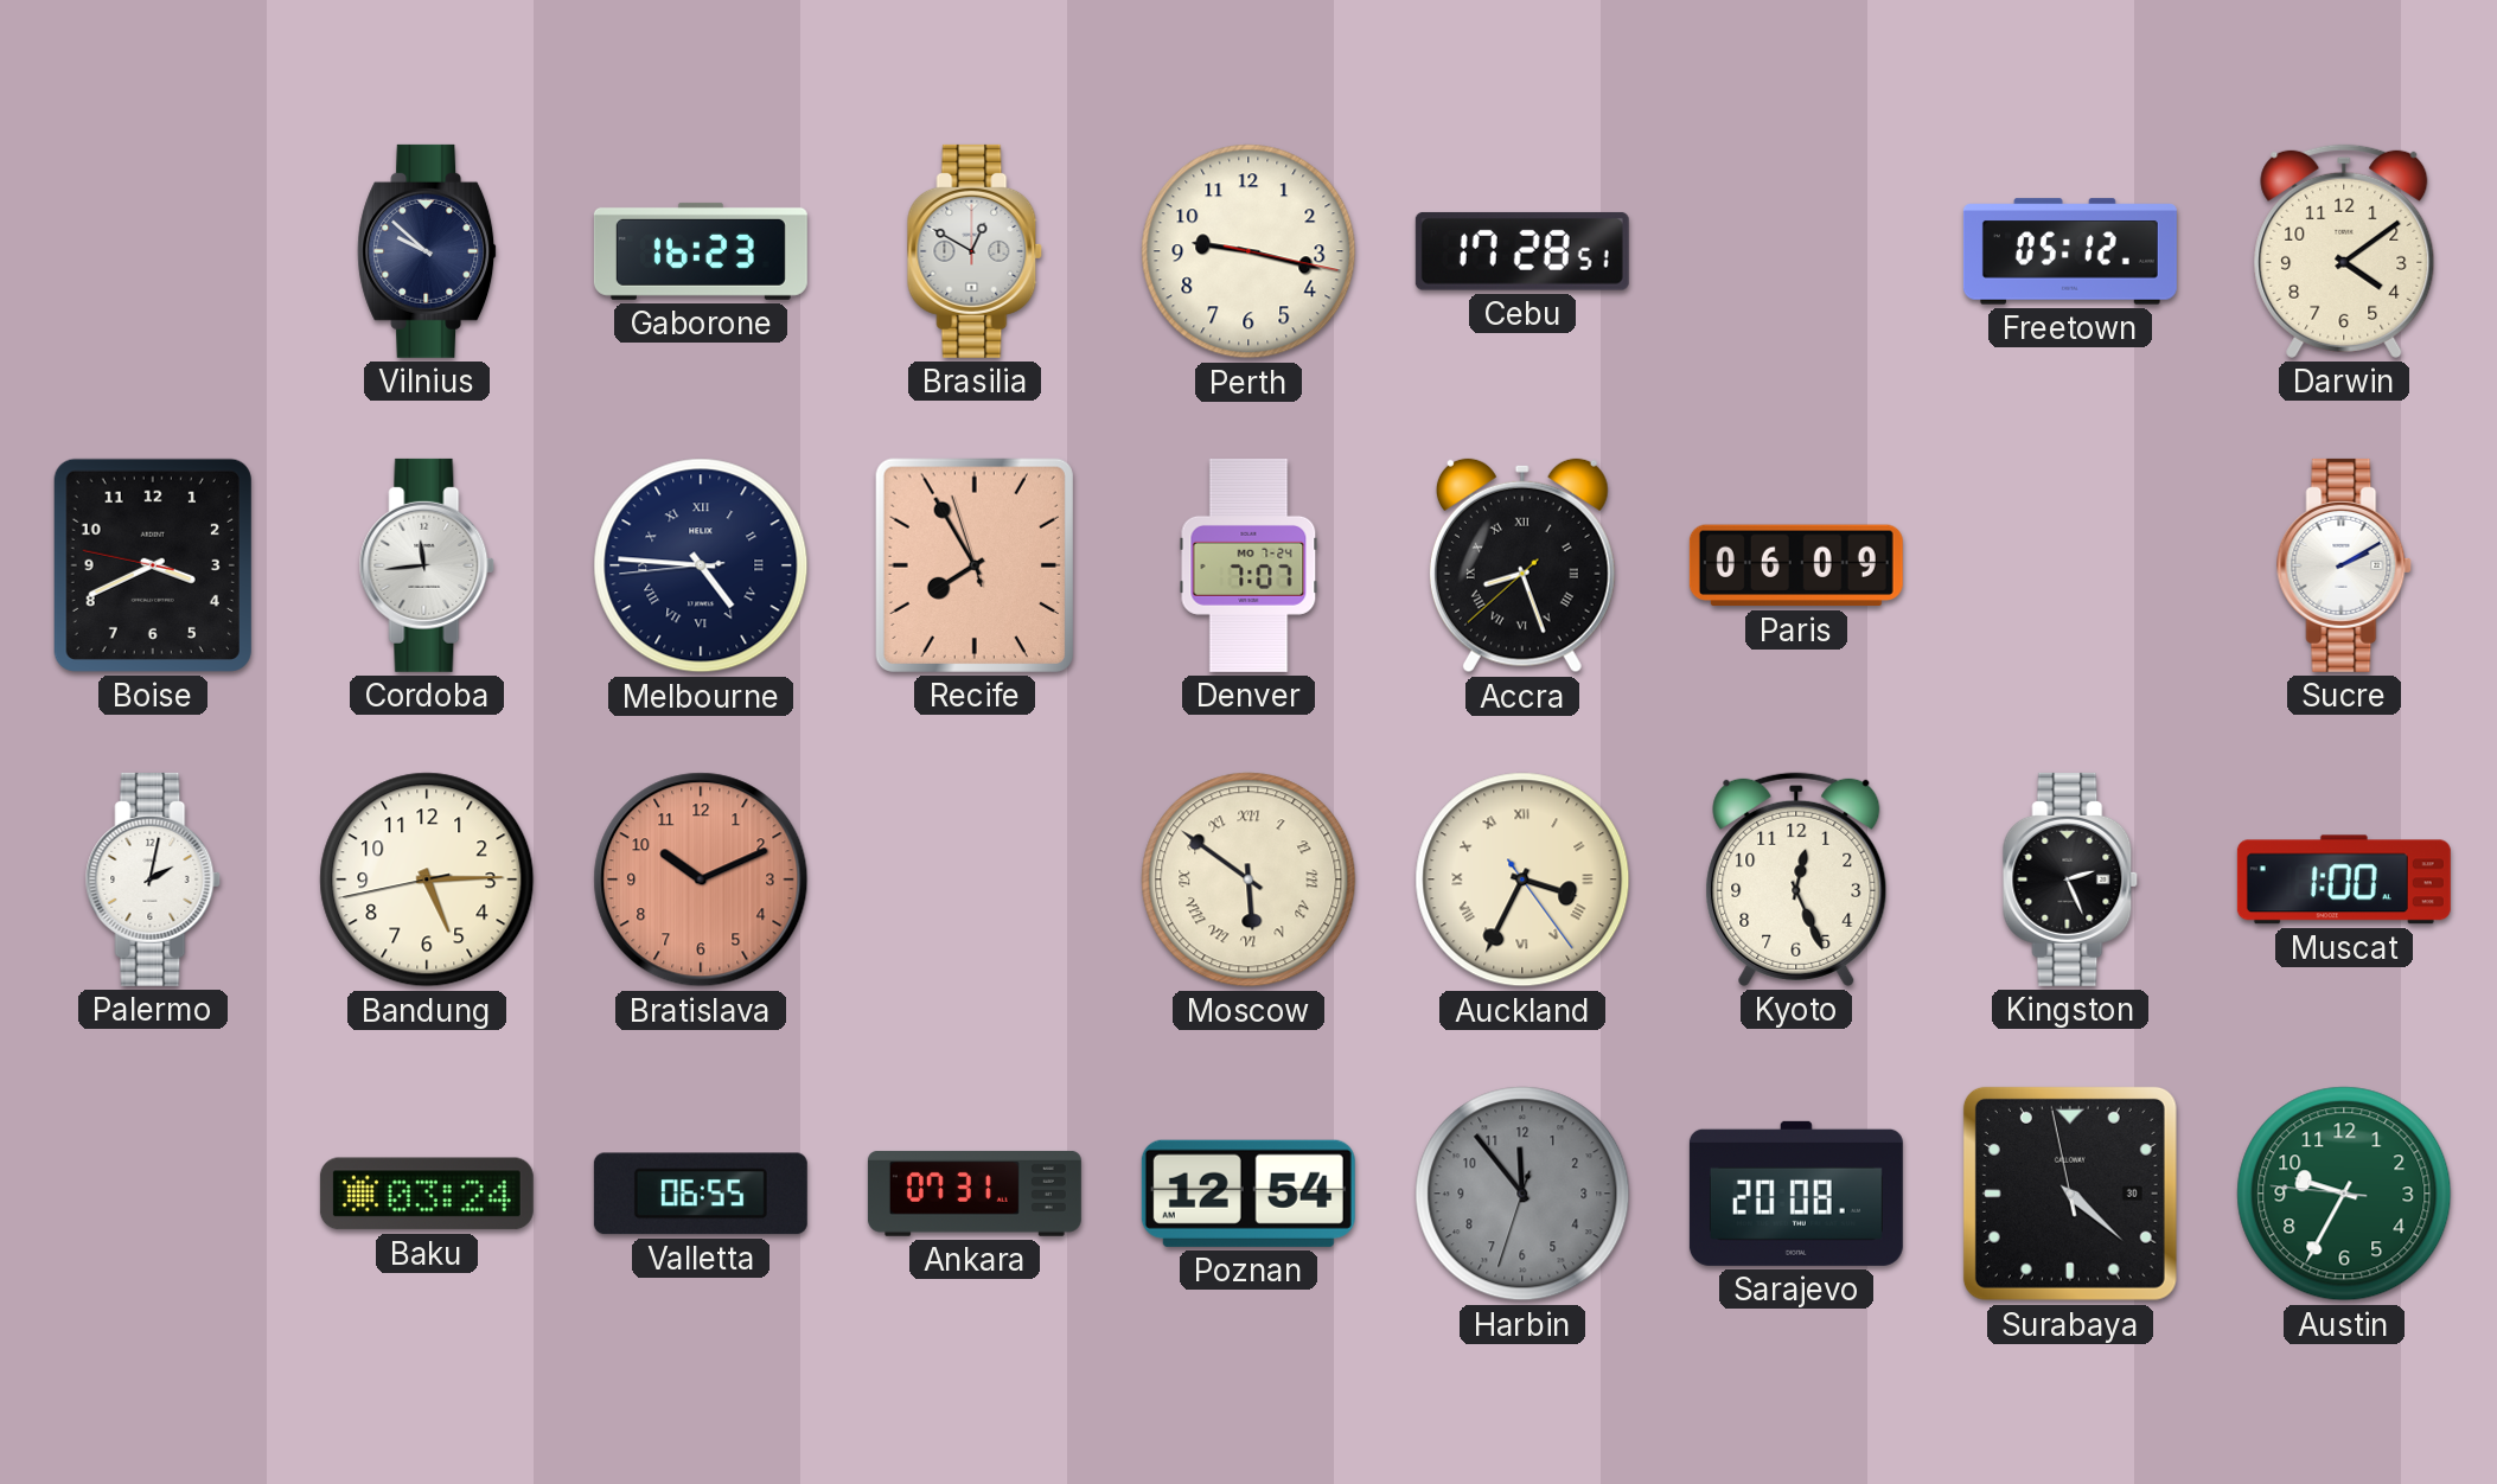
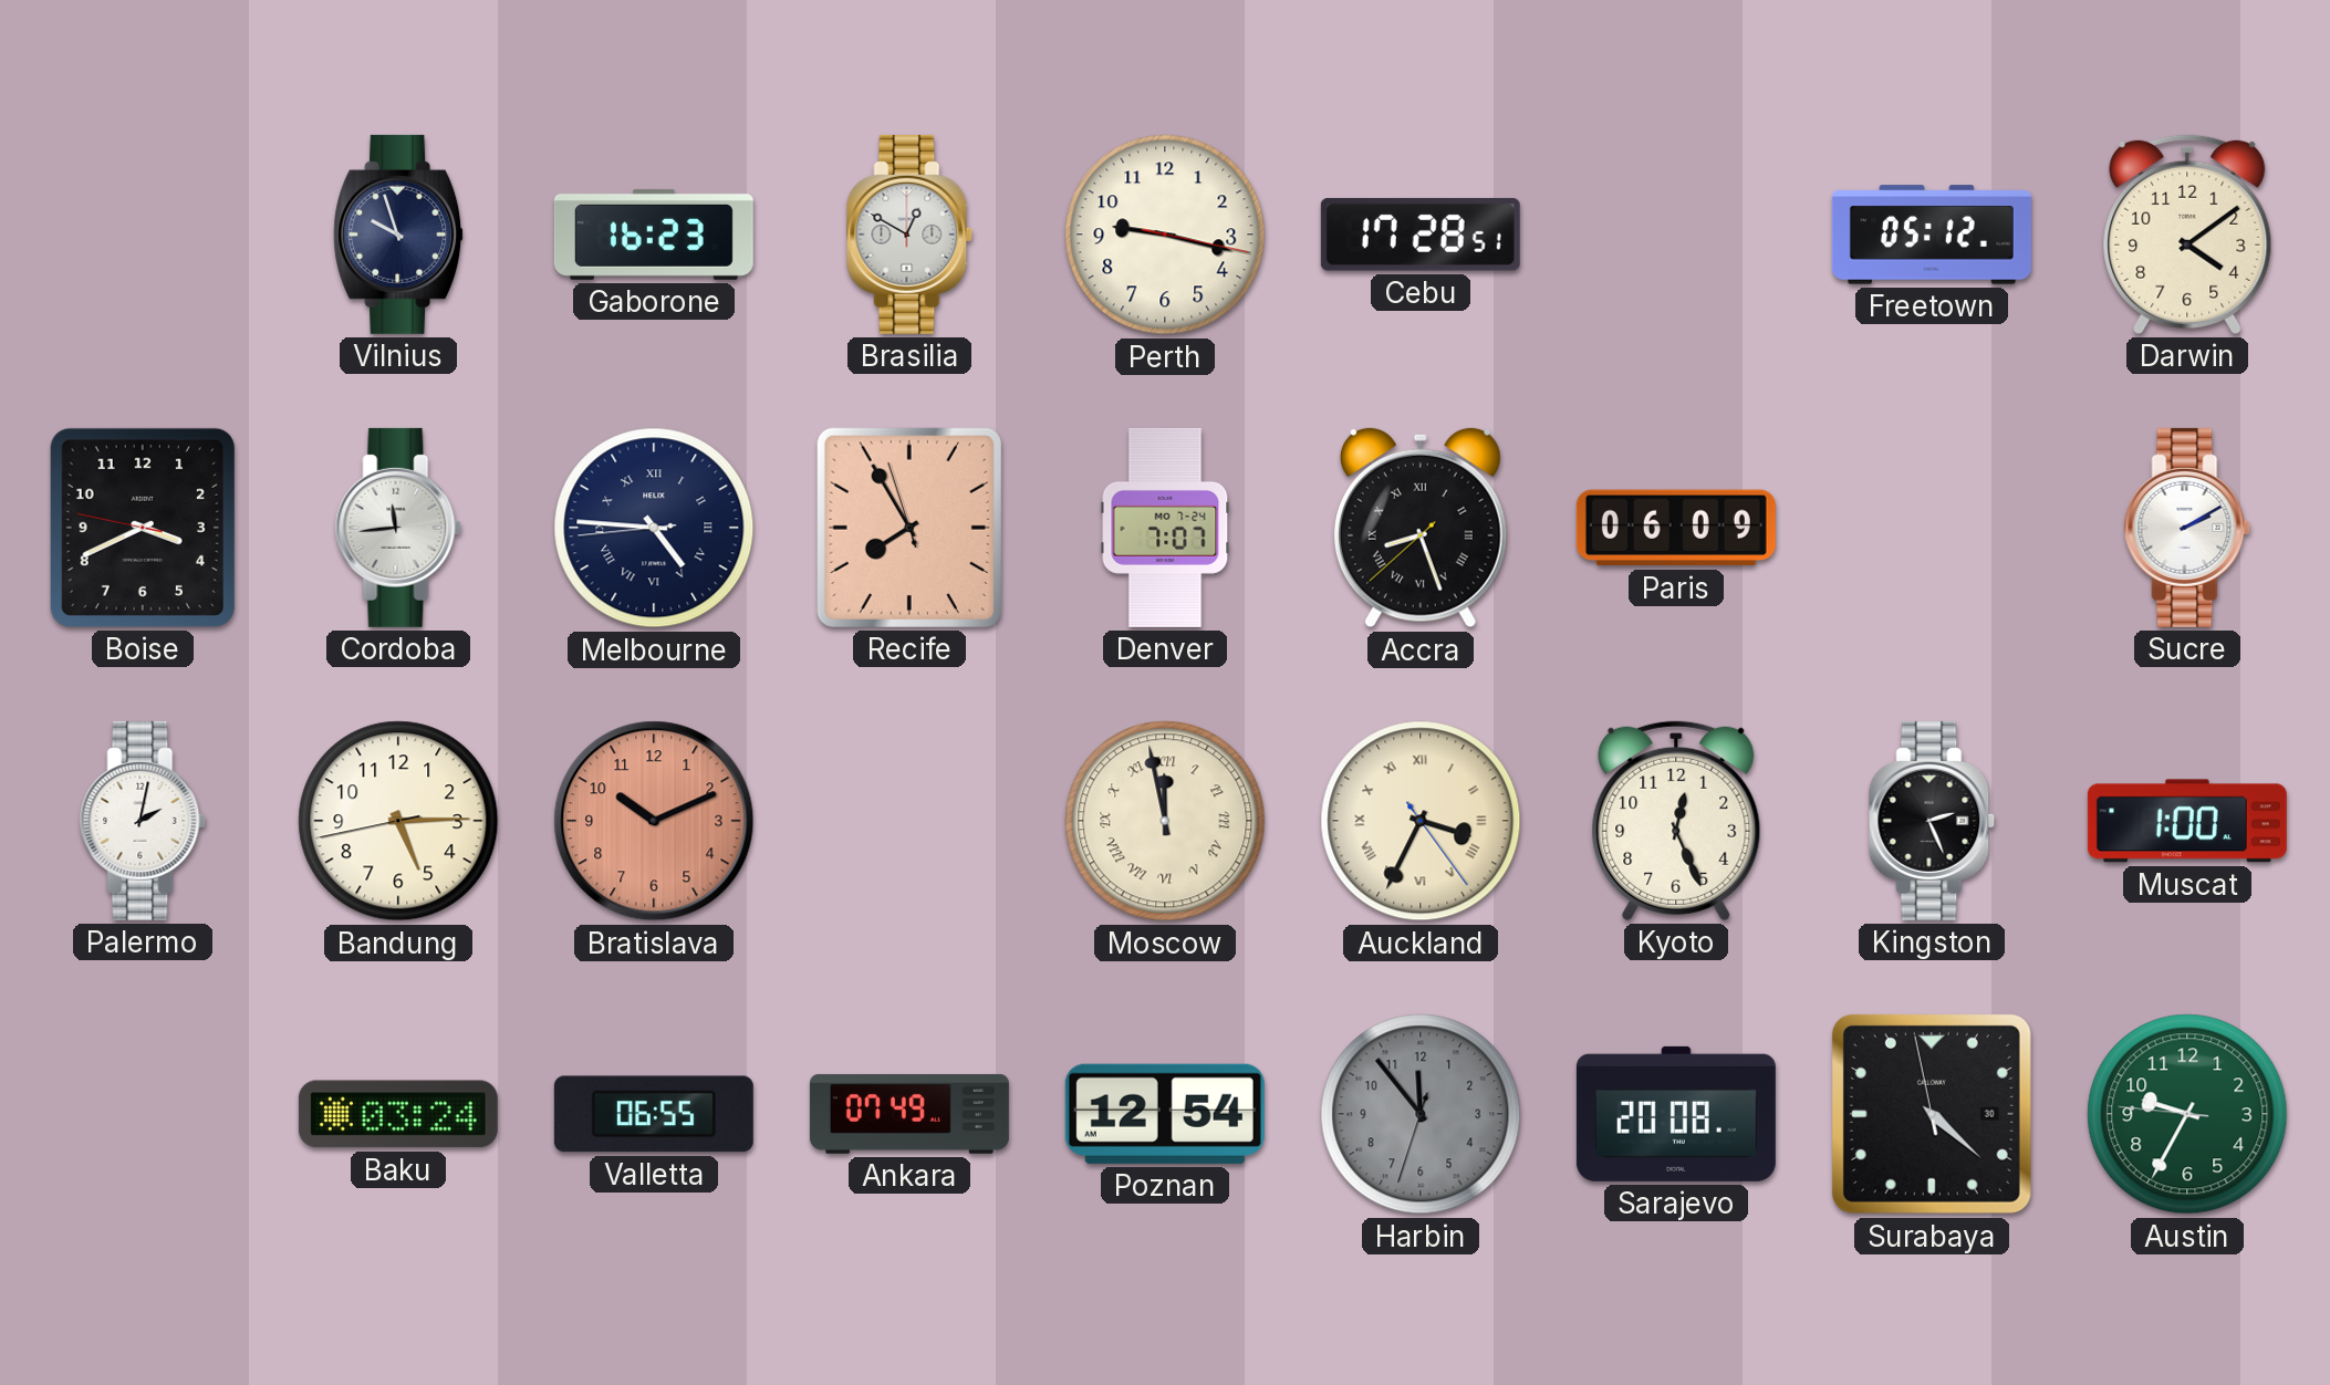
Vilnius: 9:52 -> 9:57 (399, 235)
Moscow: 5:51 -> 11:58 (1165, 821)
Ankara: 07:31 -> 07:49 (909, 1114)
